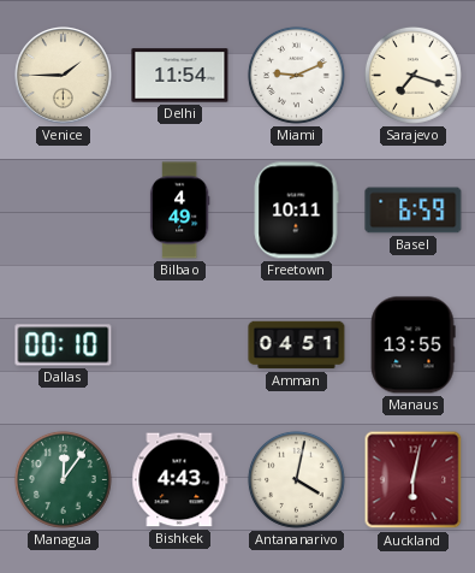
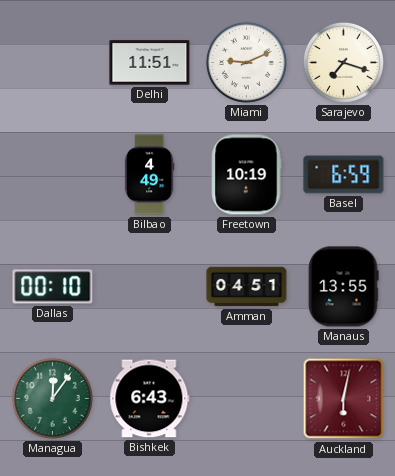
Venice: 1:45 -> none (64, 76)
Delhi: 11:54 -> 11:51 (150, 63)
Freetown: 10:11 -> 10:19 (246, 175)
Bishkek: 4:43 -> 6:43 (150, 399)
Antananarivo: 4:02 -> none (296, 479)
